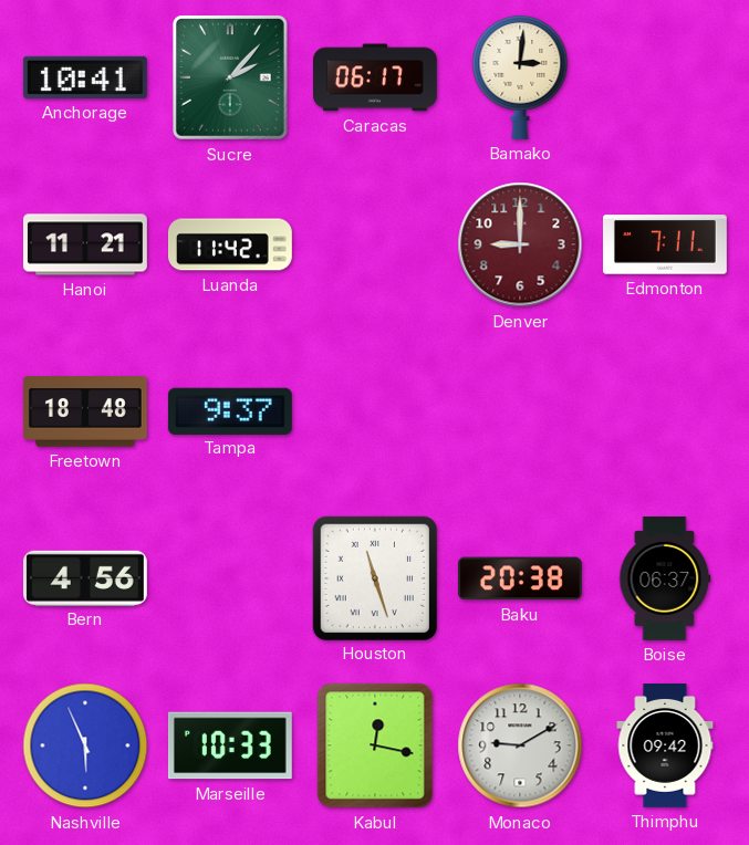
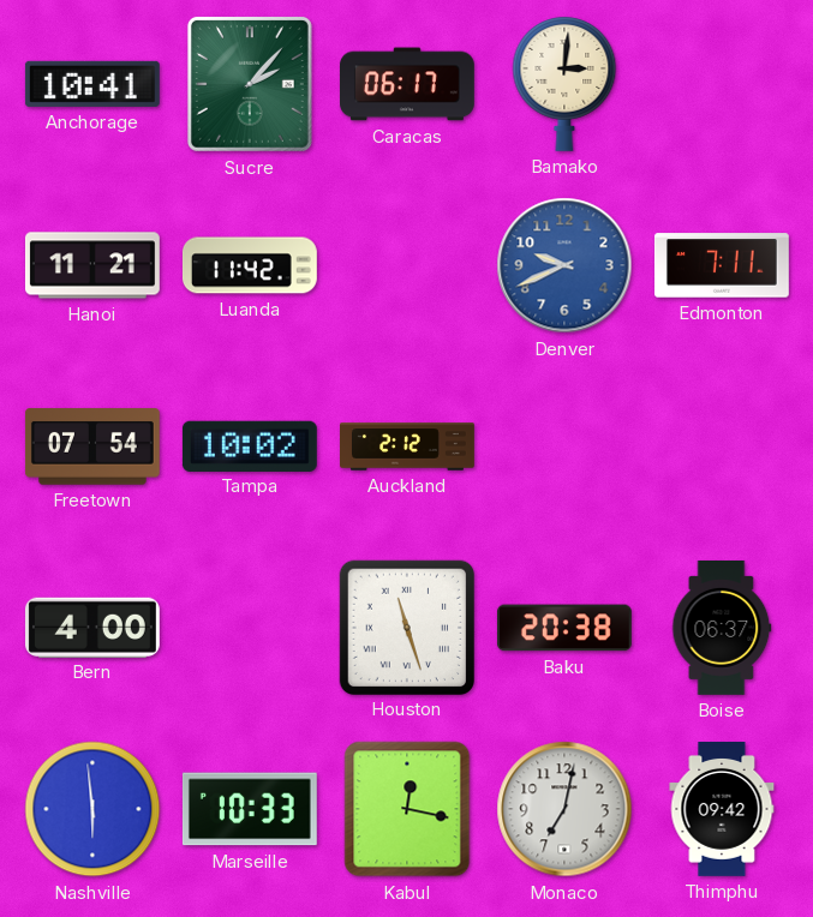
Denver: 9:00 -> 9:41 (564, 265)
Denver dial: burgundy -> blue (564, 265)
Freetown: 18:48 -> 07:54 (92, 446)
Tampa: 9:37 -> 10:02 (250, 445)
Auckland: none -> 2:12 (408, 446)
Bern: 4:56 -> 4:00 (92, 627)
Nashville: 5:56 -> 5:59 (92, 809)
Monaco: 9:10 -> 7:02 (564, 809)
